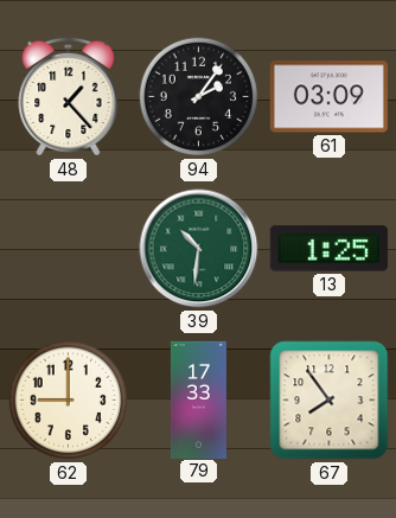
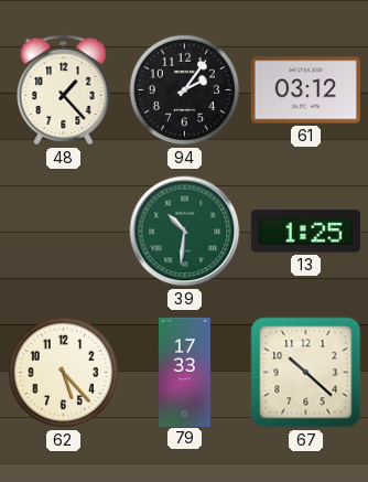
61: 03:09 -> 03:12 (305, 90)
62: 9:00 -> 5:23 (64, 373)
67: 7:54 -> 10:22 (306, 373)
